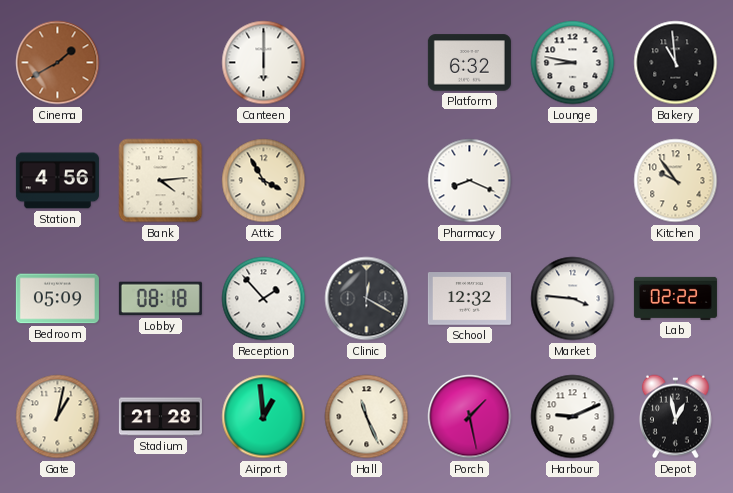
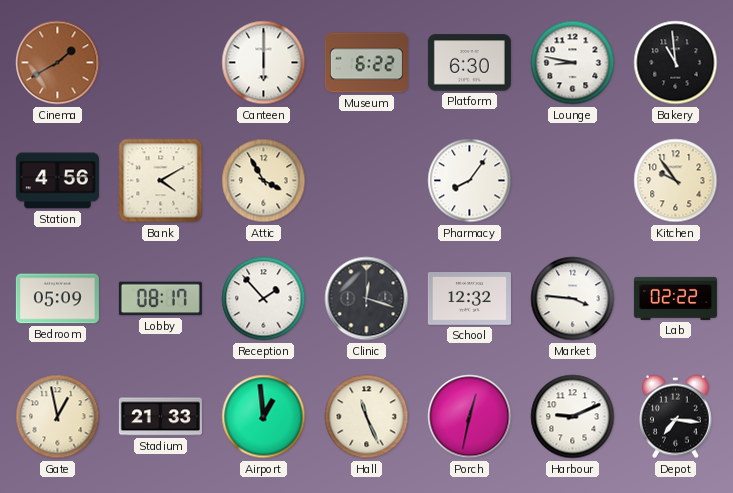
Museum: none -> 6:22 (366, 63)
Platform: 6:32 -> 6:30 (469, 63)
Bank: 4:14 -> 4:10 (161, 181)
Pharmacy: 8:19 -> 8:06 (470, 181)
Lobby: 08:18 -> 08:17 (160, 299)
Clinic: 12:20 -> 12:18 (367, 299)
Gate: 1:02 -> 12:58 (58, 417)
Stadium: 21:28 -> 21:33 (160, 417)
Porch: 1:28 -> 12:32 (470, 417)
Depot: 12:58 -> 7:16 (676, 417)
